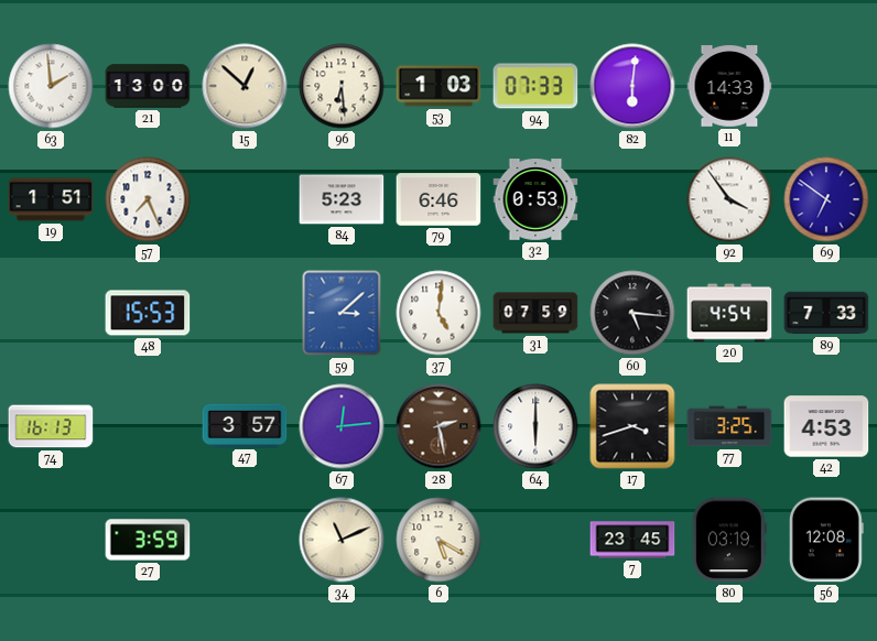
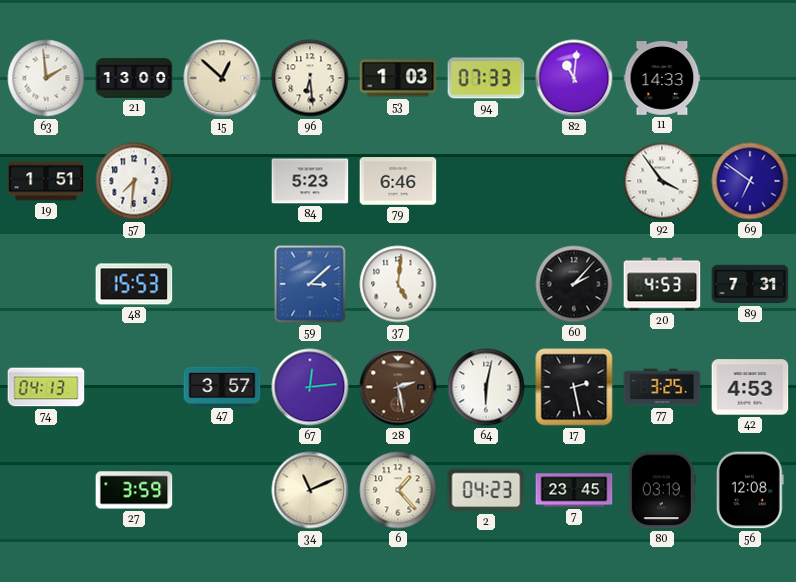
82: 6:01 -> 11:01 (574, 78)
57: 7:26 -> 7:31 (134, 181)
32: 0:53 -> none (535, 199)
31: 07:59 -> none (535, 313)
60: 5:16 -> 2:07 (574, 284)
20: 4:54 -> 4:53 (662, 284)
89: 7:33 -> 7:31 (750, 284)
74: 16:13 -> 04:13 (46, 387)
64: 6:00 -> 6:02 (486, 387)
17: 3:42 -> 2:28 (574, 387)
6: 5:20 -> 1:23 (398, 490)
2: none -> 04:23 (486, 490)
